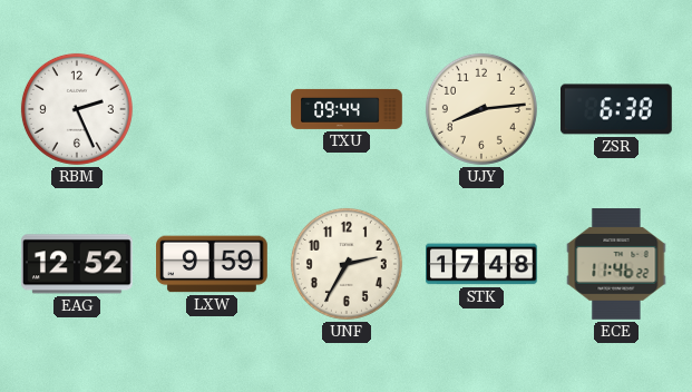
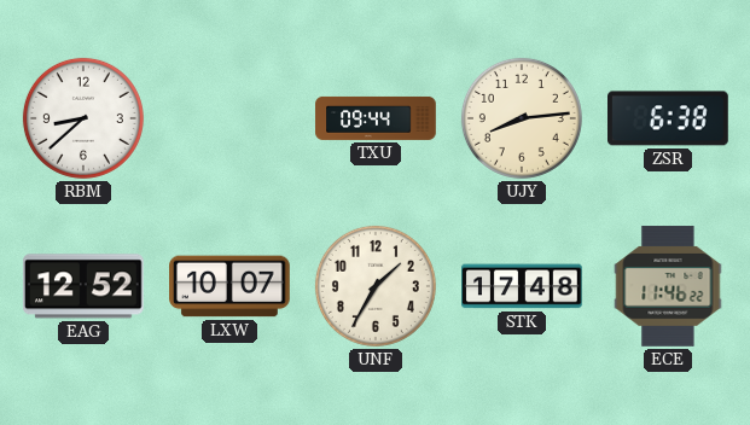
RBM: 2:26 -> 8:38 (83, 118)
LXW: 9:59 -> 10:07 (229, 286)
UNF: 2:35 -> 1:35 (376, 286)
